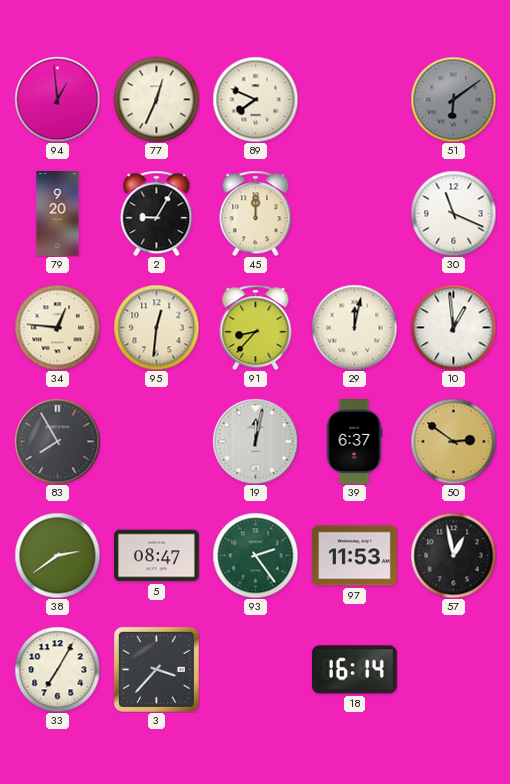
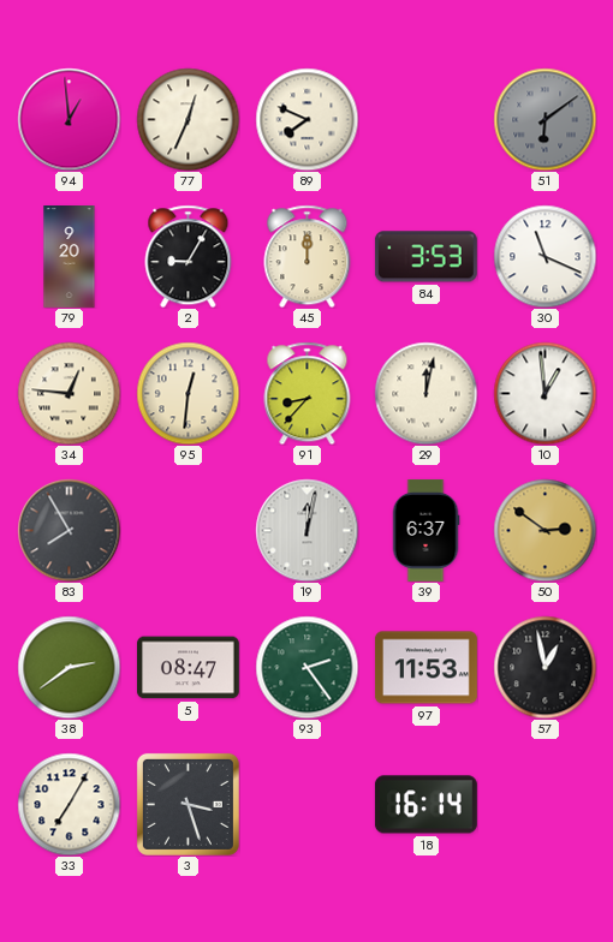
84: none -> 3:53 (425, 257)
3: 3:37 -> 3:27 (188, 804)
